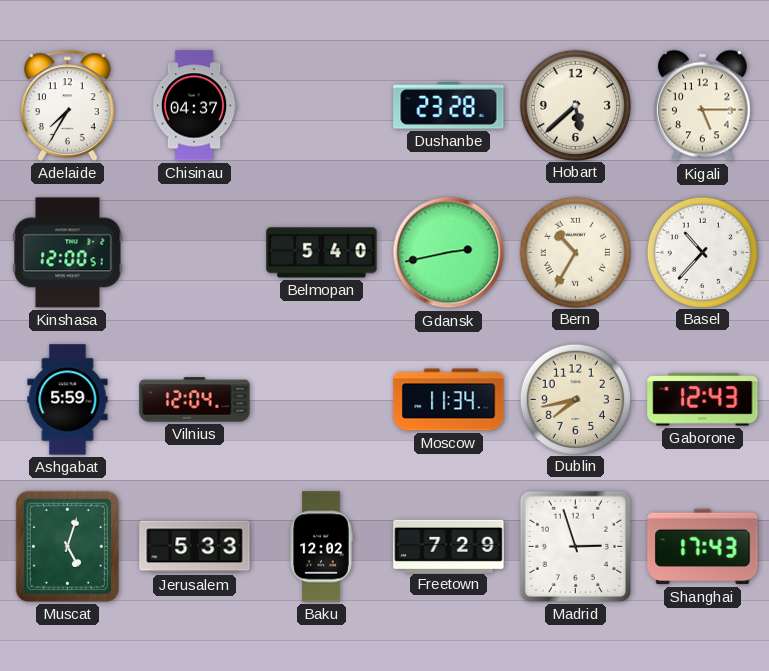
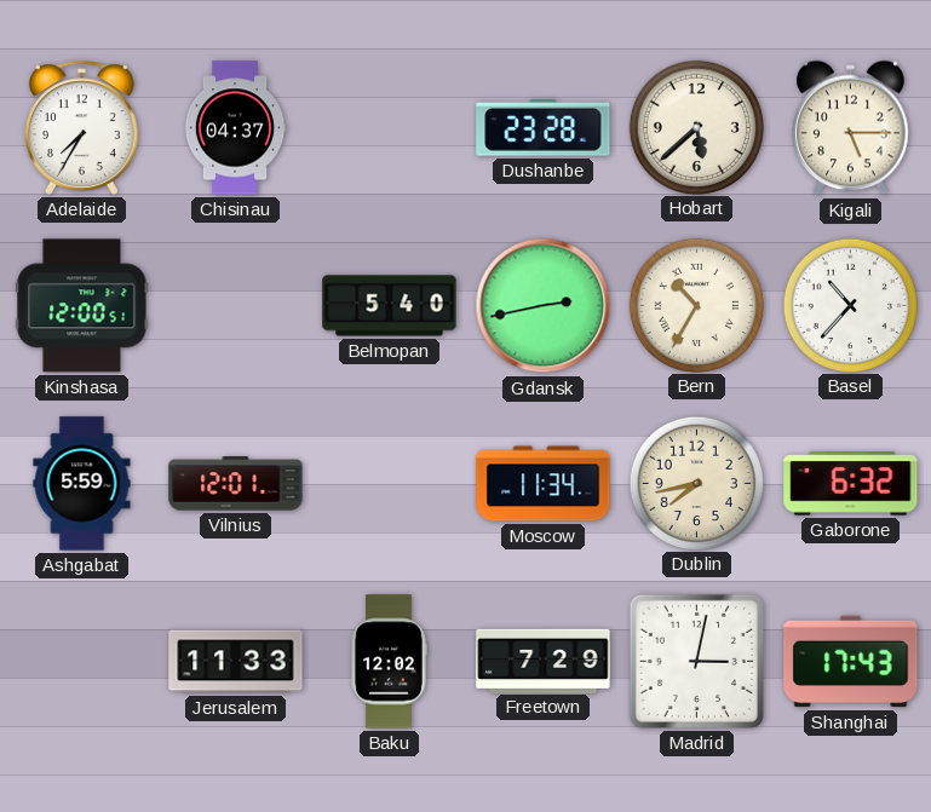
Vilnius: 12:04 -> 12:01 (236, 484)
Gaborone: 12:43 -> 6:32 (851, 484)
Muscat: 5:03 -> none (67, 546)
Jerusalem: 5:33 -> 11:33 (236, 662)
Madrid: 2:57 -> 3:02 (696, 661)
